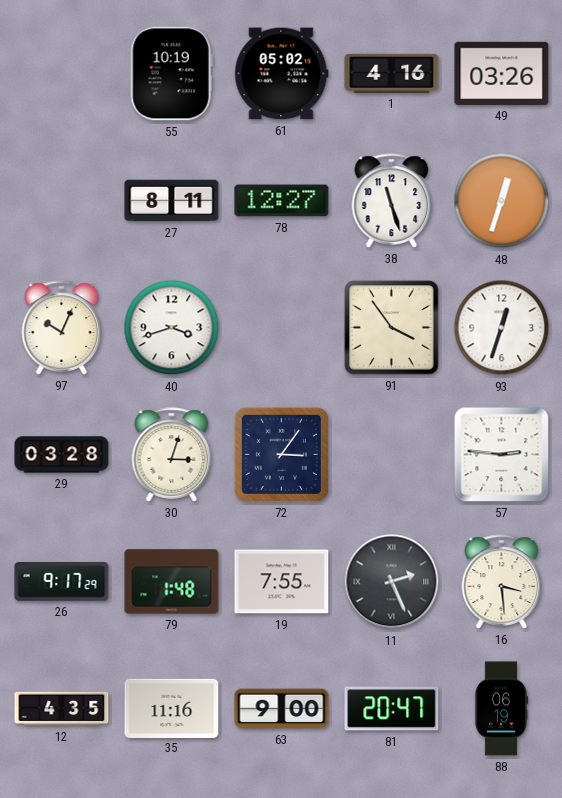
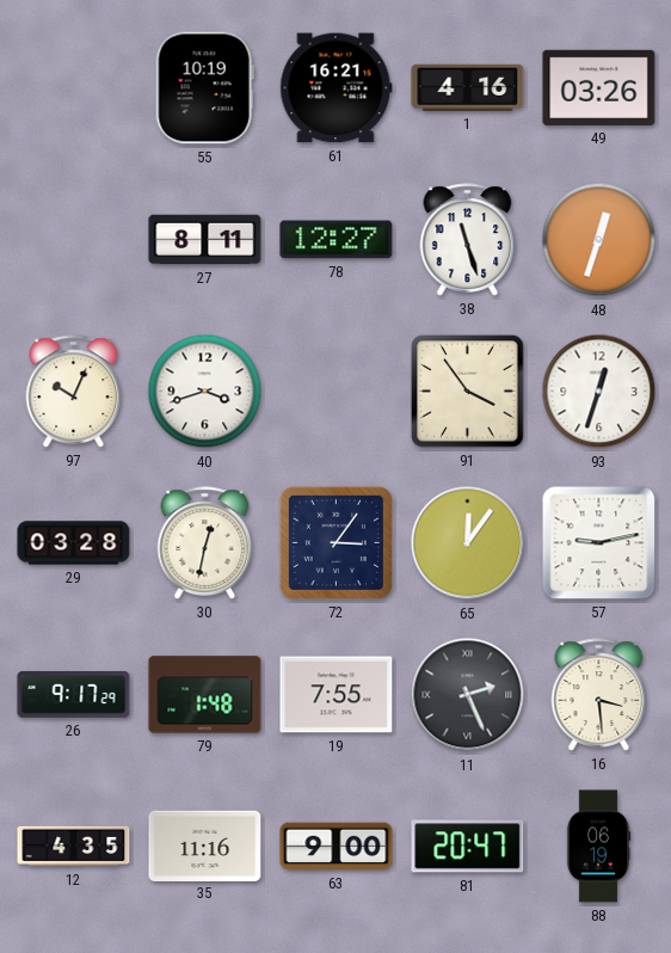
61: 05:02 -> 16:21 (337, 88)
30: 3:03 -> 12:32 (205, 543)
65: none -> 12:06 (468, 543)
57: 2:46 -> 9:13 (599, 543)
